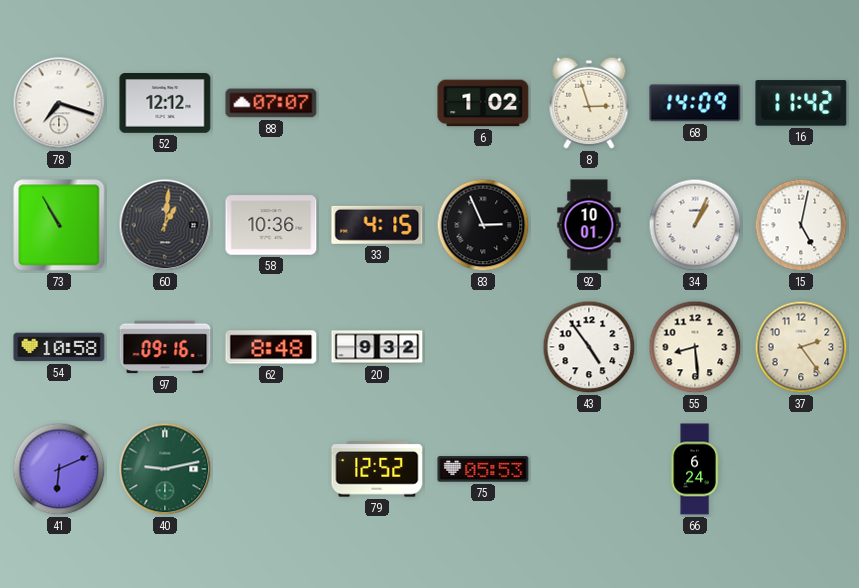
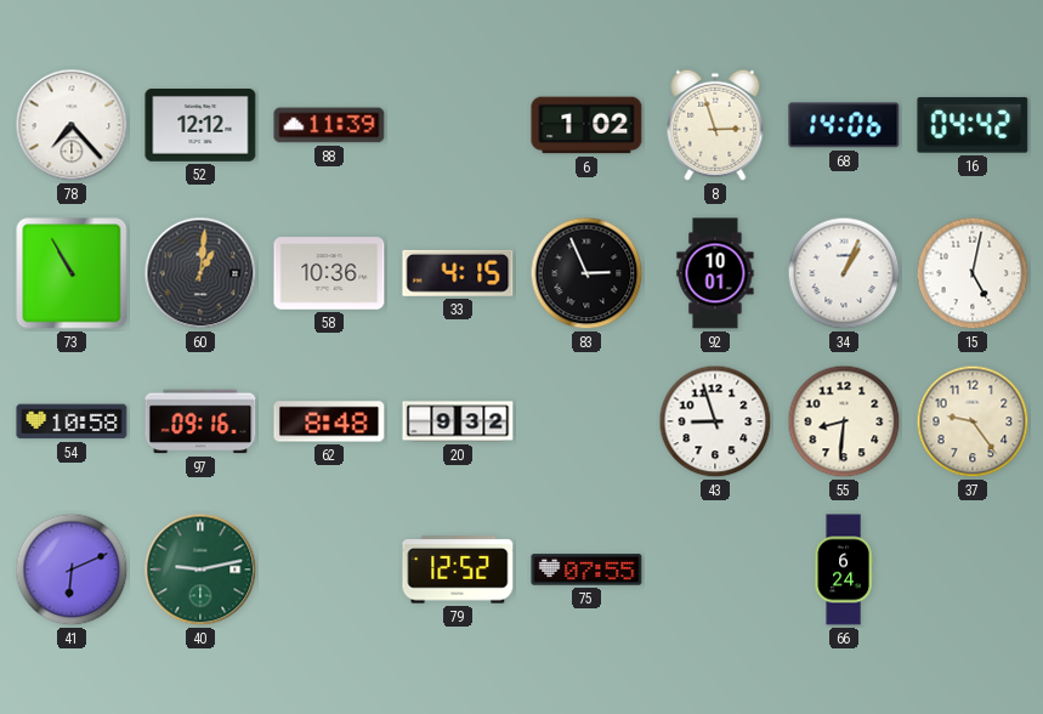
78: 7:18 -> 7:23 (72, 125)
88: 07:07 -> 11:39 (329, 125)
68: 14:09 -> 14:06 (844, 125)
16: 11:42 -> 04:42 (973, 125)
43: 4:54 -> 8:57 (715, 421)
55: 8:29 -> 8:31 (844, 421)
37: 2:24 -> 9:24 (973, 421)
75: 05:53 -> 07:55 (586, 569)
